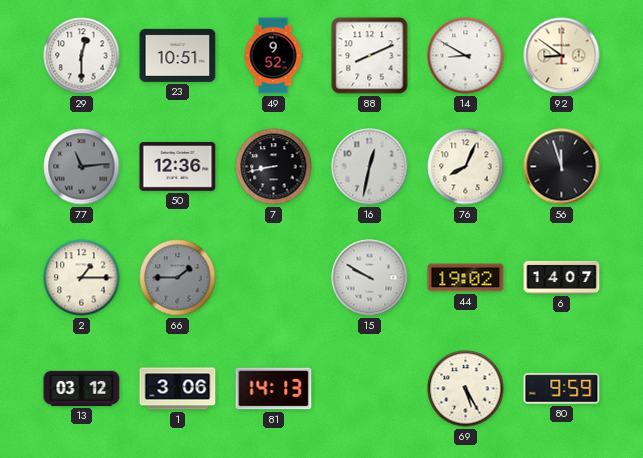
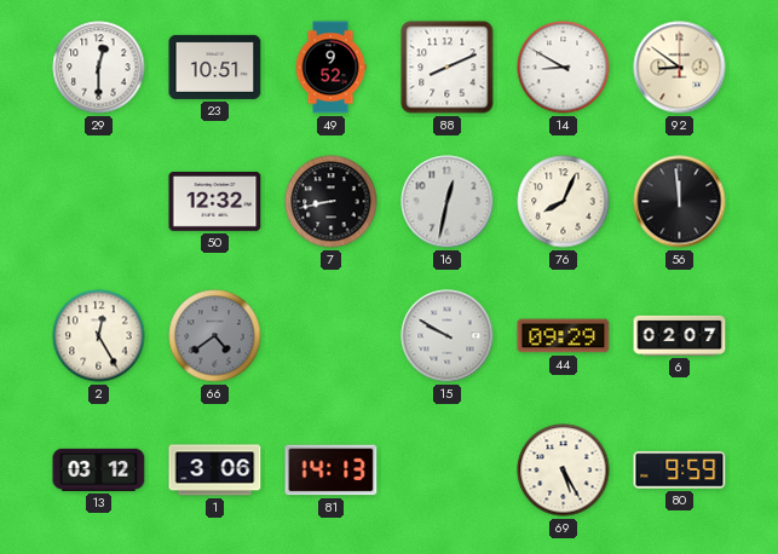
77: 11:14 -> none (82, 167)
50: 12:36 -> 12:32 (215, 202)
56: 11:57 -> 11:59 (680, 202)
2: 1:15 -> 12:25 (99, 336)
66: 1:45 -> 4:39 (215, 336)
44: 19:02 -> 09:29 (564, 336)
6: 14:07 -> 02:07 (680, 335)
